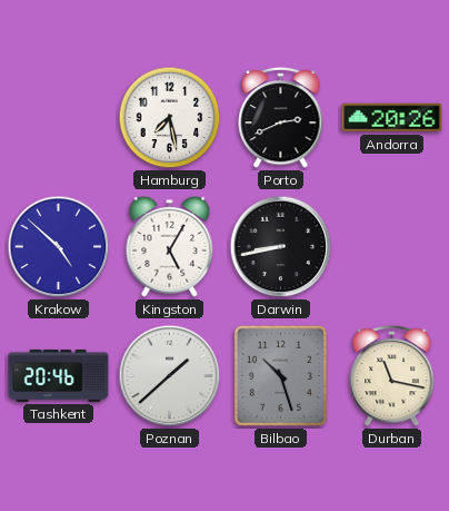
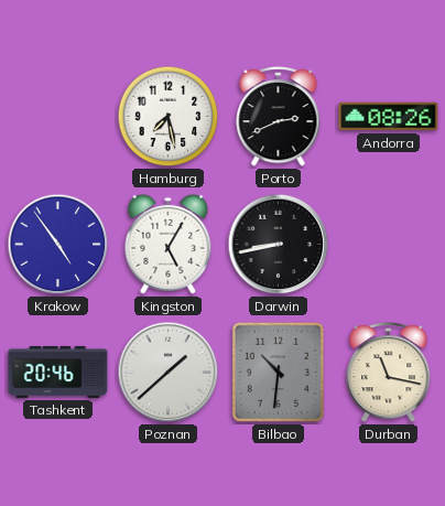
Andorra: 20:26 -> 08:26 (389, 117)
Krakow: 4:52 -> 4:54 (58, 245)
Bilbao: 10:27 -> 10:31 (278, 372)
